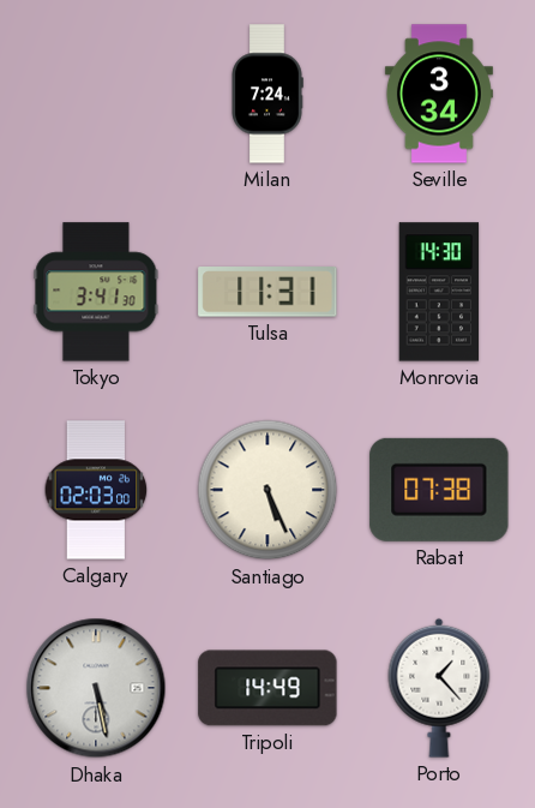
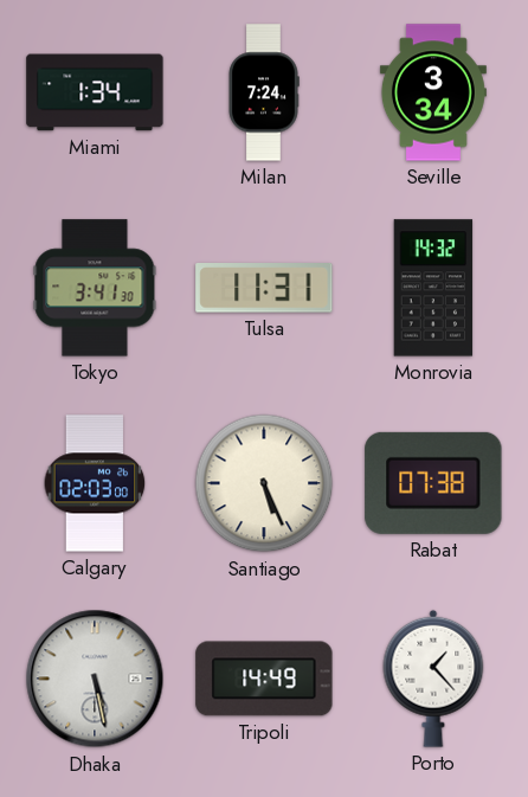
Miami: none -> 1:34 (95, 92)
Monrovia: 14:30 -> 14:32 (433, 288)
